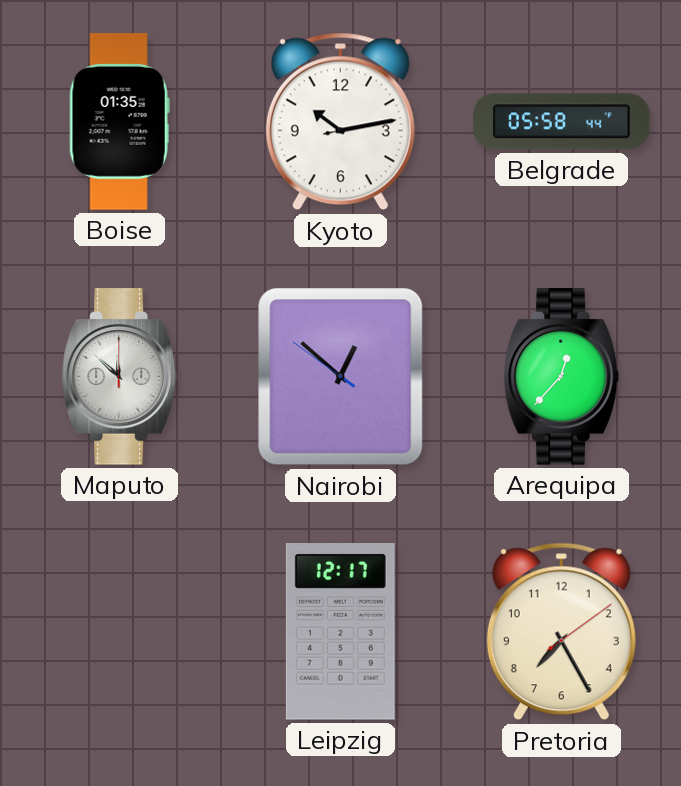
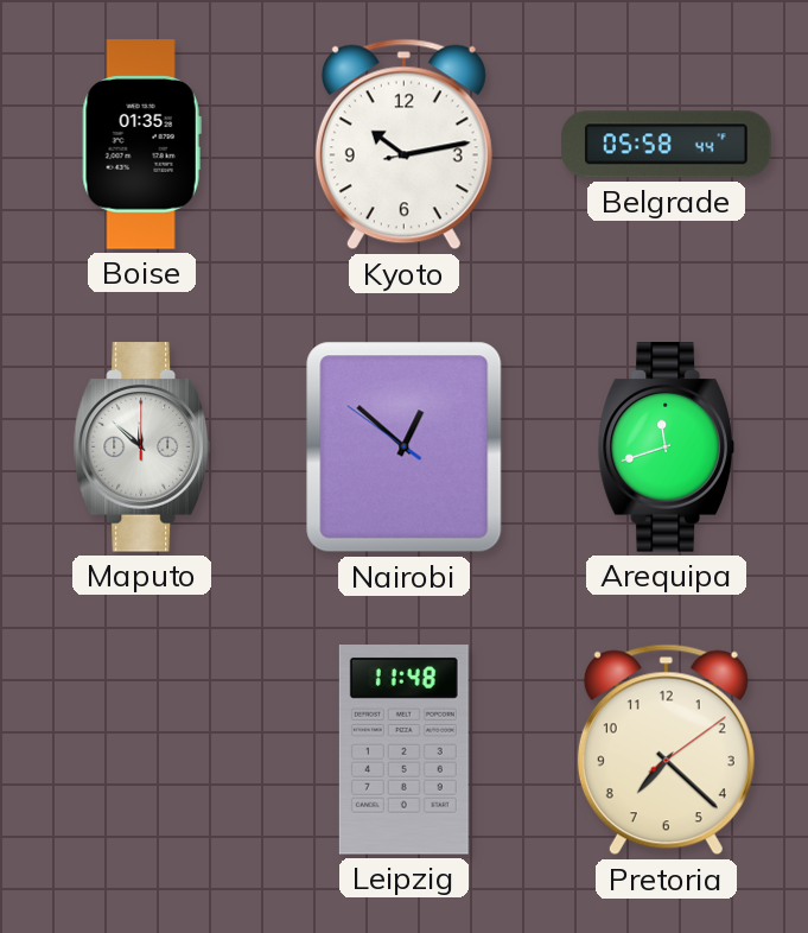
Arequipa: 12:37 -> 11:42 (666, 448)
Leipzig: 12:17 -> 11:48 (403, 750)
Pretoria: 7:25 -> 7:22 (666, 750)
